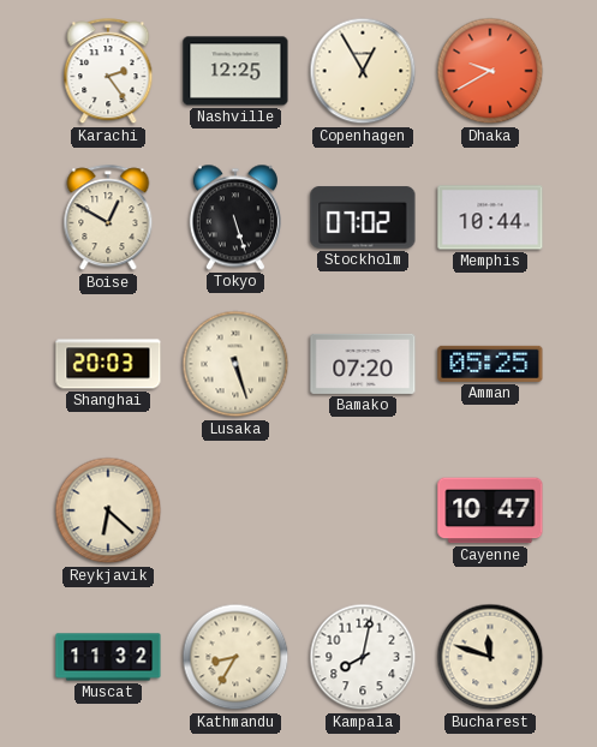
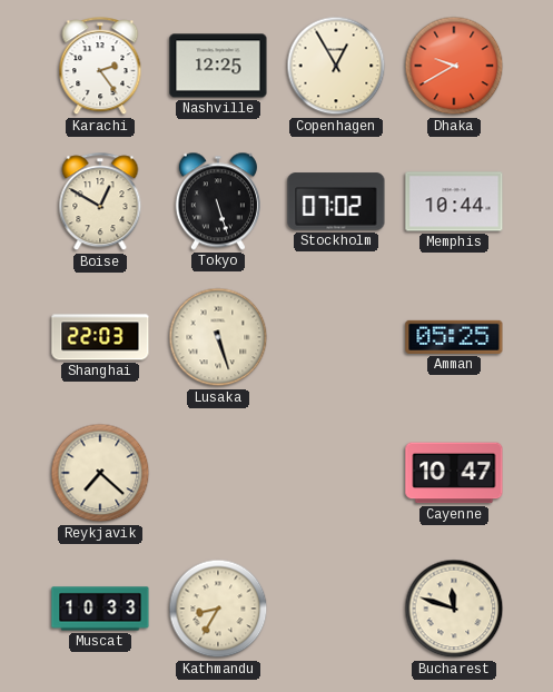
Shanghai: 20:03 -> 22:03 (100, 337)
Bamako: 07:20 -> none (363, 364)
Reykjavik: 6:22 -> 7:22 (100, 473)
Muscat: 11:32 -> 10:33 (100, 609)
Kampala: 8:02 -> none (363, 657)
